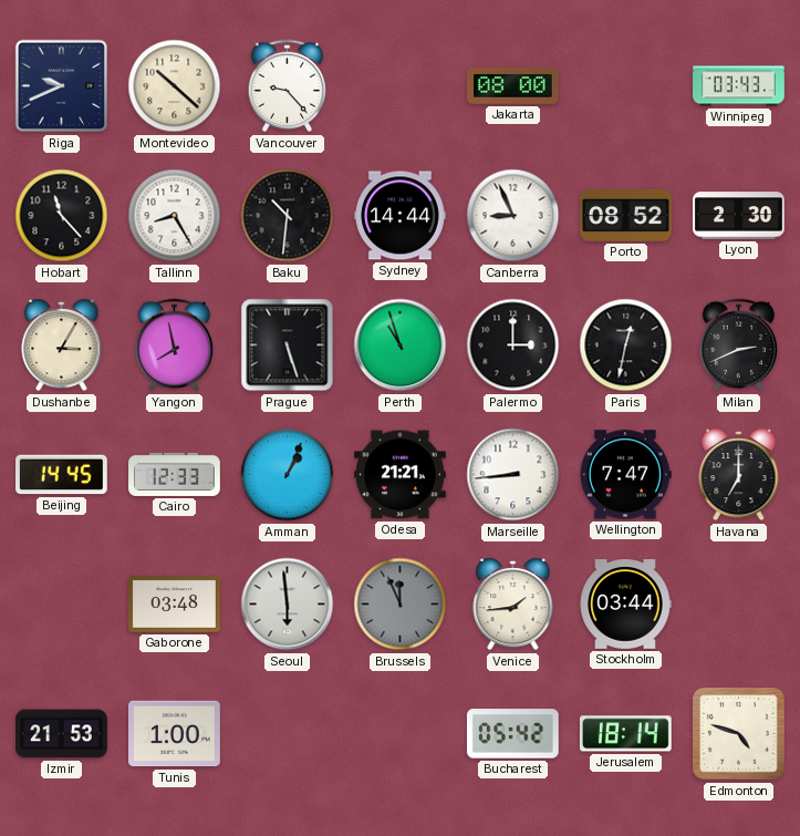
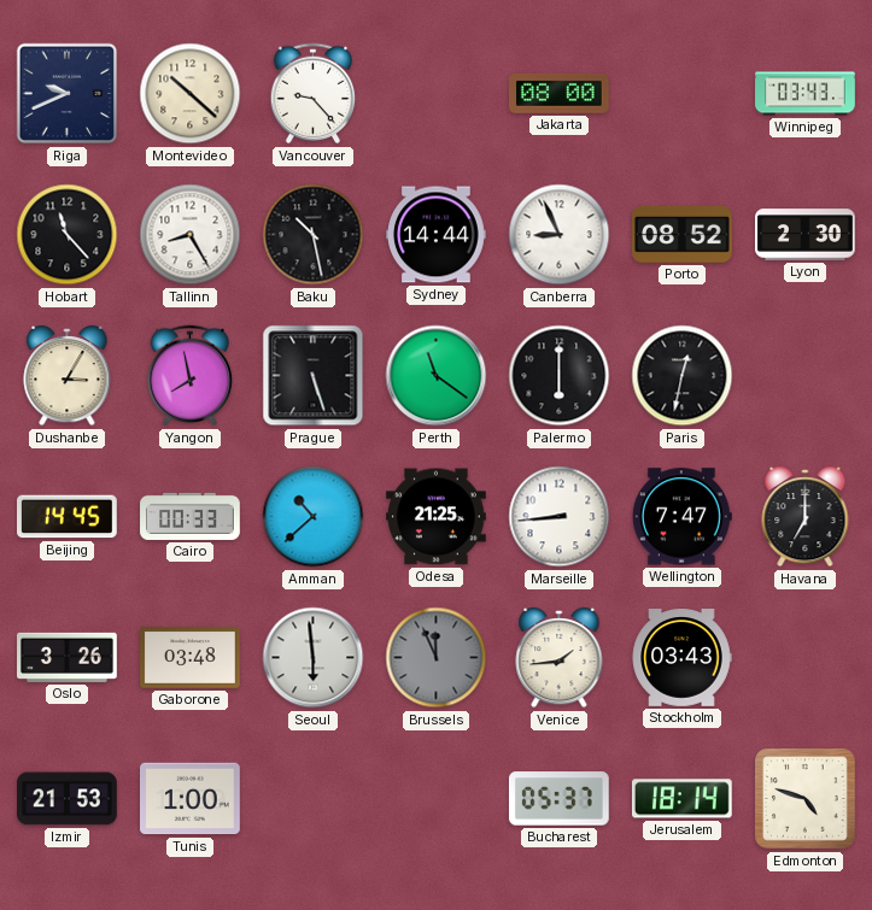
Baku: 10:31 -> 10:28 (314, 235)
Perth: 10:57 -> 11:21 (437, 376)
Palermo: 3:00 -> 6:00 (560, 376)
Milan: 2:41 -> none (739, 345)
Cairo: 12:33 -> 00:33 (191, 516)
Amman: 1:04 -> 10:38 (314, 517)
Odesa: 21:21 -> 21:25 (437, 517)
Oslo: none -> 3:26 (68, 657)
Stockholm: 03:44 -> 03:43 (681, 658)
Bucharest: 05:42 -> 05:37 (558, 799)
